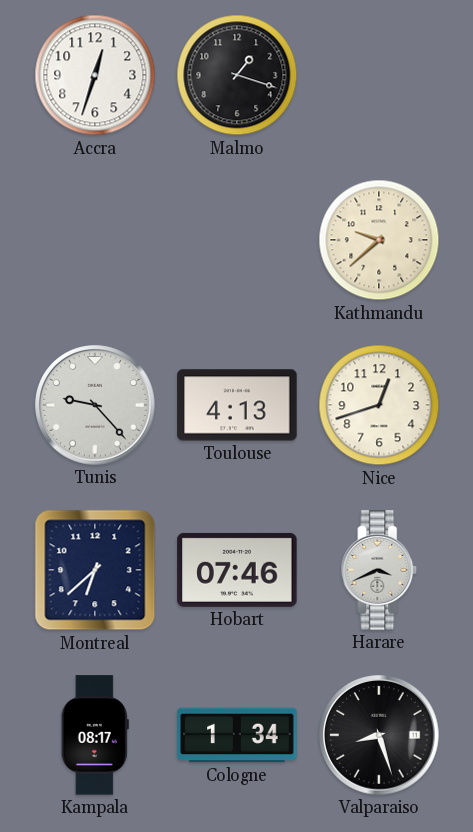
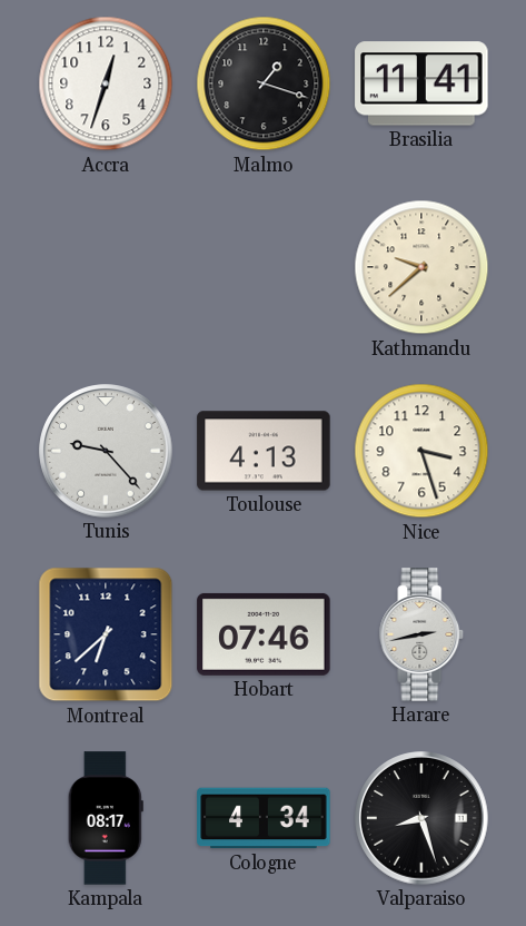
Brasilia: none -> 11:41 (421, 83)
Nice: 12:42 -> 3:27 (421, 451)
Harare: 3:41 -> 2:43 (421, 634)
Cologne: 1:34 -> 4:34 (264, 818)
